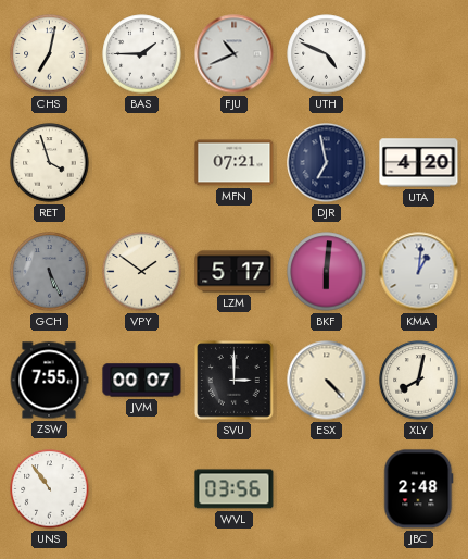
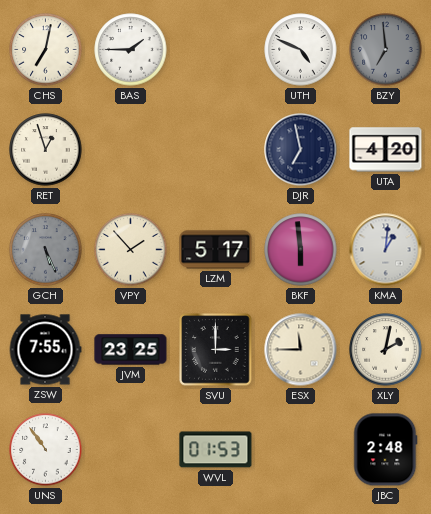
FJU: 10:41 -> none (235, 54)
BZY: none -> 6:59 (386, 50)
RET: 3:57 -> 12:57 (46, 150)
MFN: 07:21 -> none (235, 163)
VPY: 1:51 -> 1:53 (131, 250)
BKF: 6:01 -> 5:59 (301, 250)
JVM: 00:07 -> 23:25 (131, 350)
ESX: 4:23 -> 11:45 (301, 350)
XLY: 8:02 -> 2:02 (386, 350)
WVL: 03:56 -> 01:53 (216, 450)
